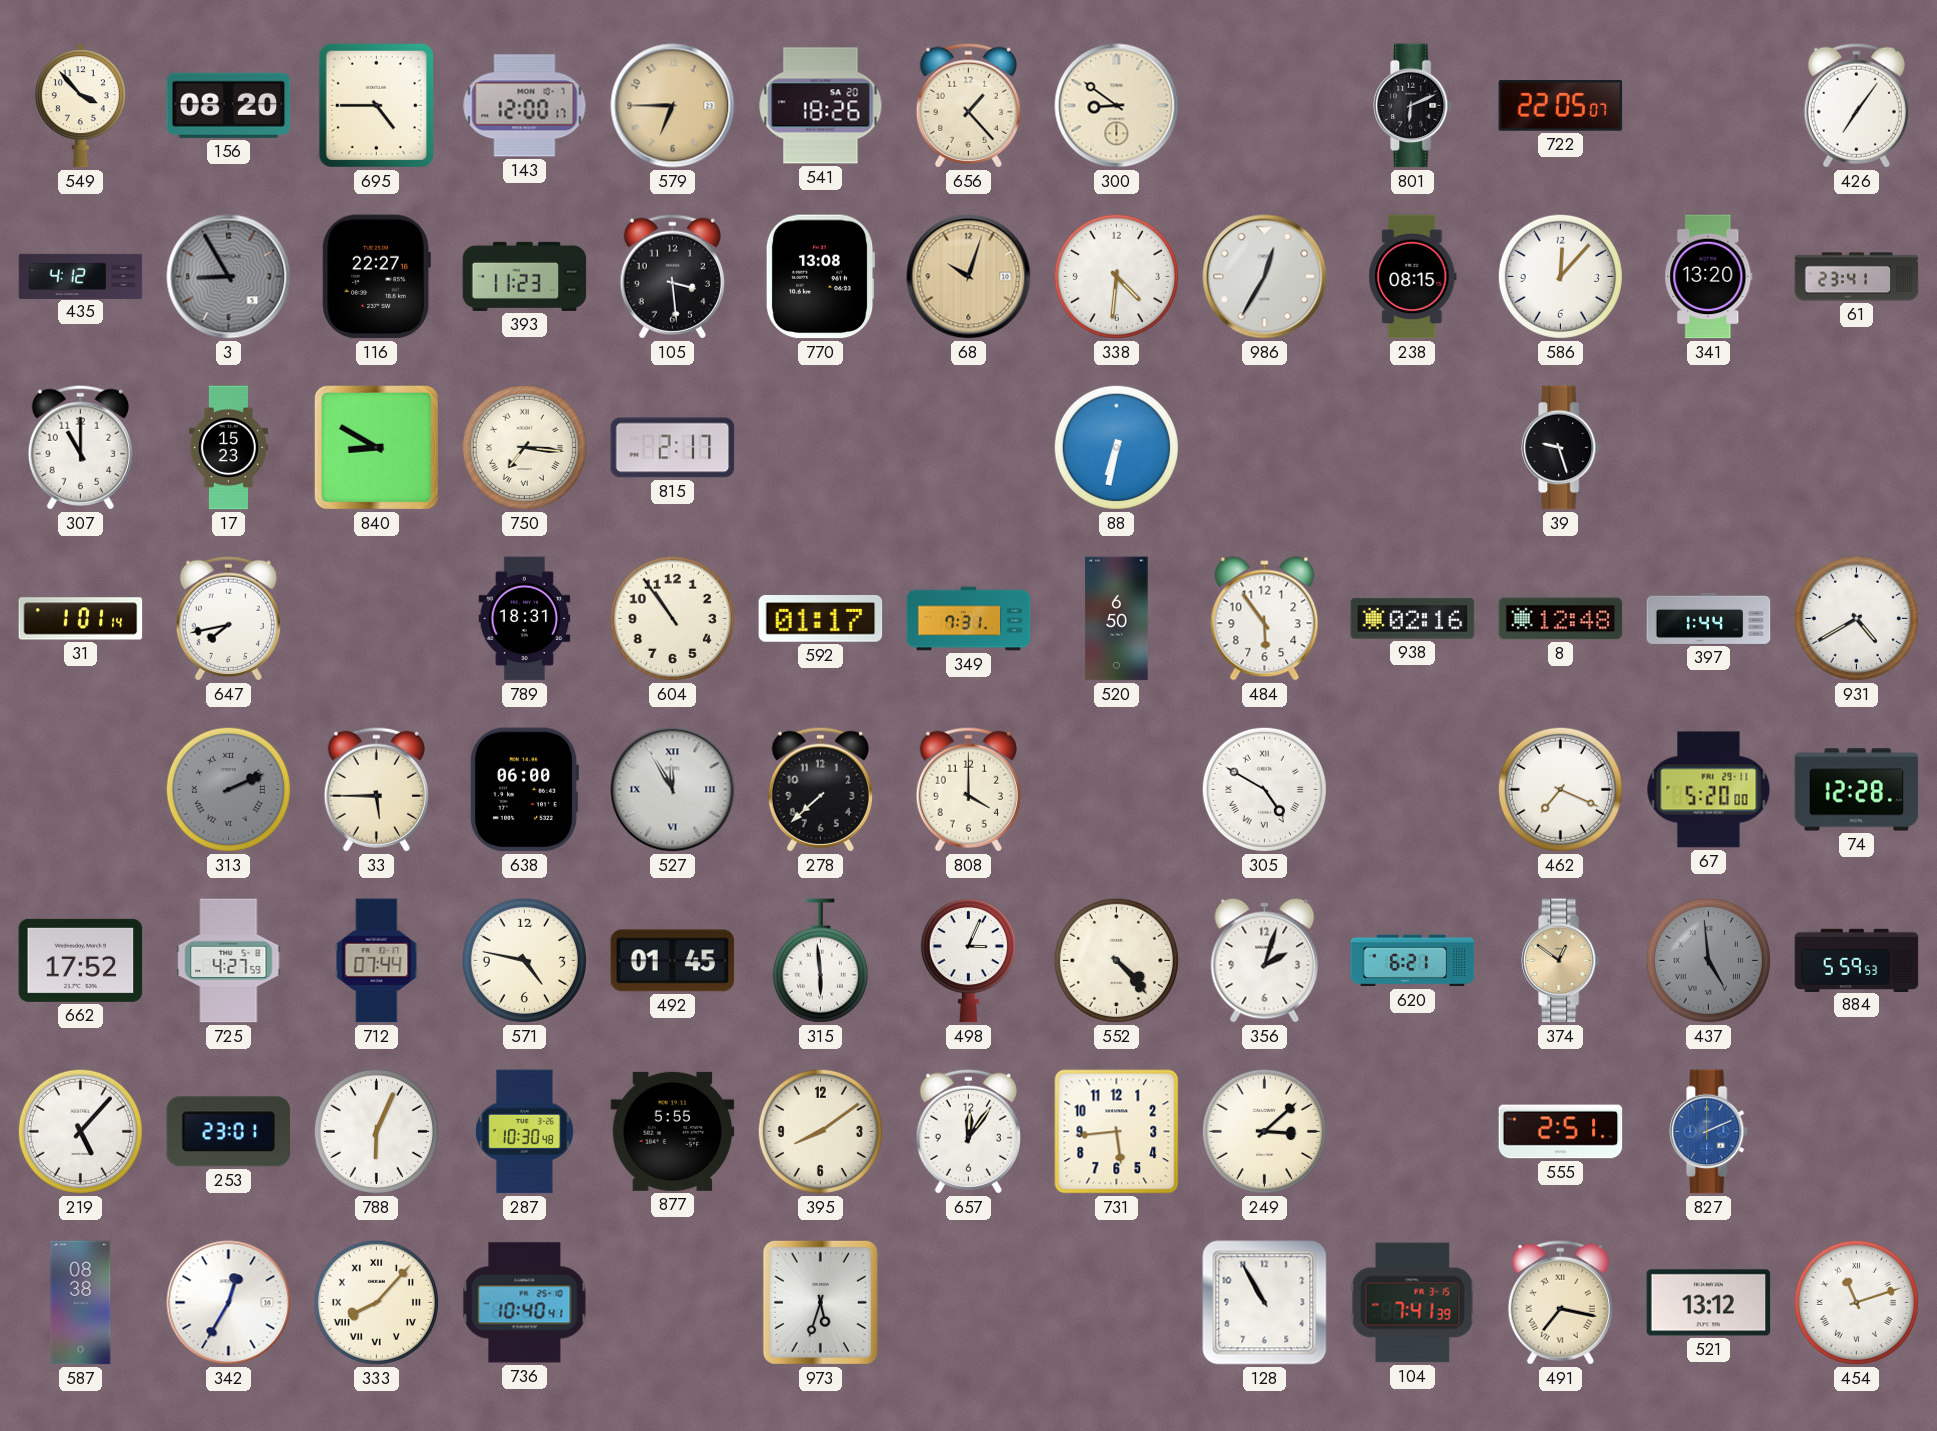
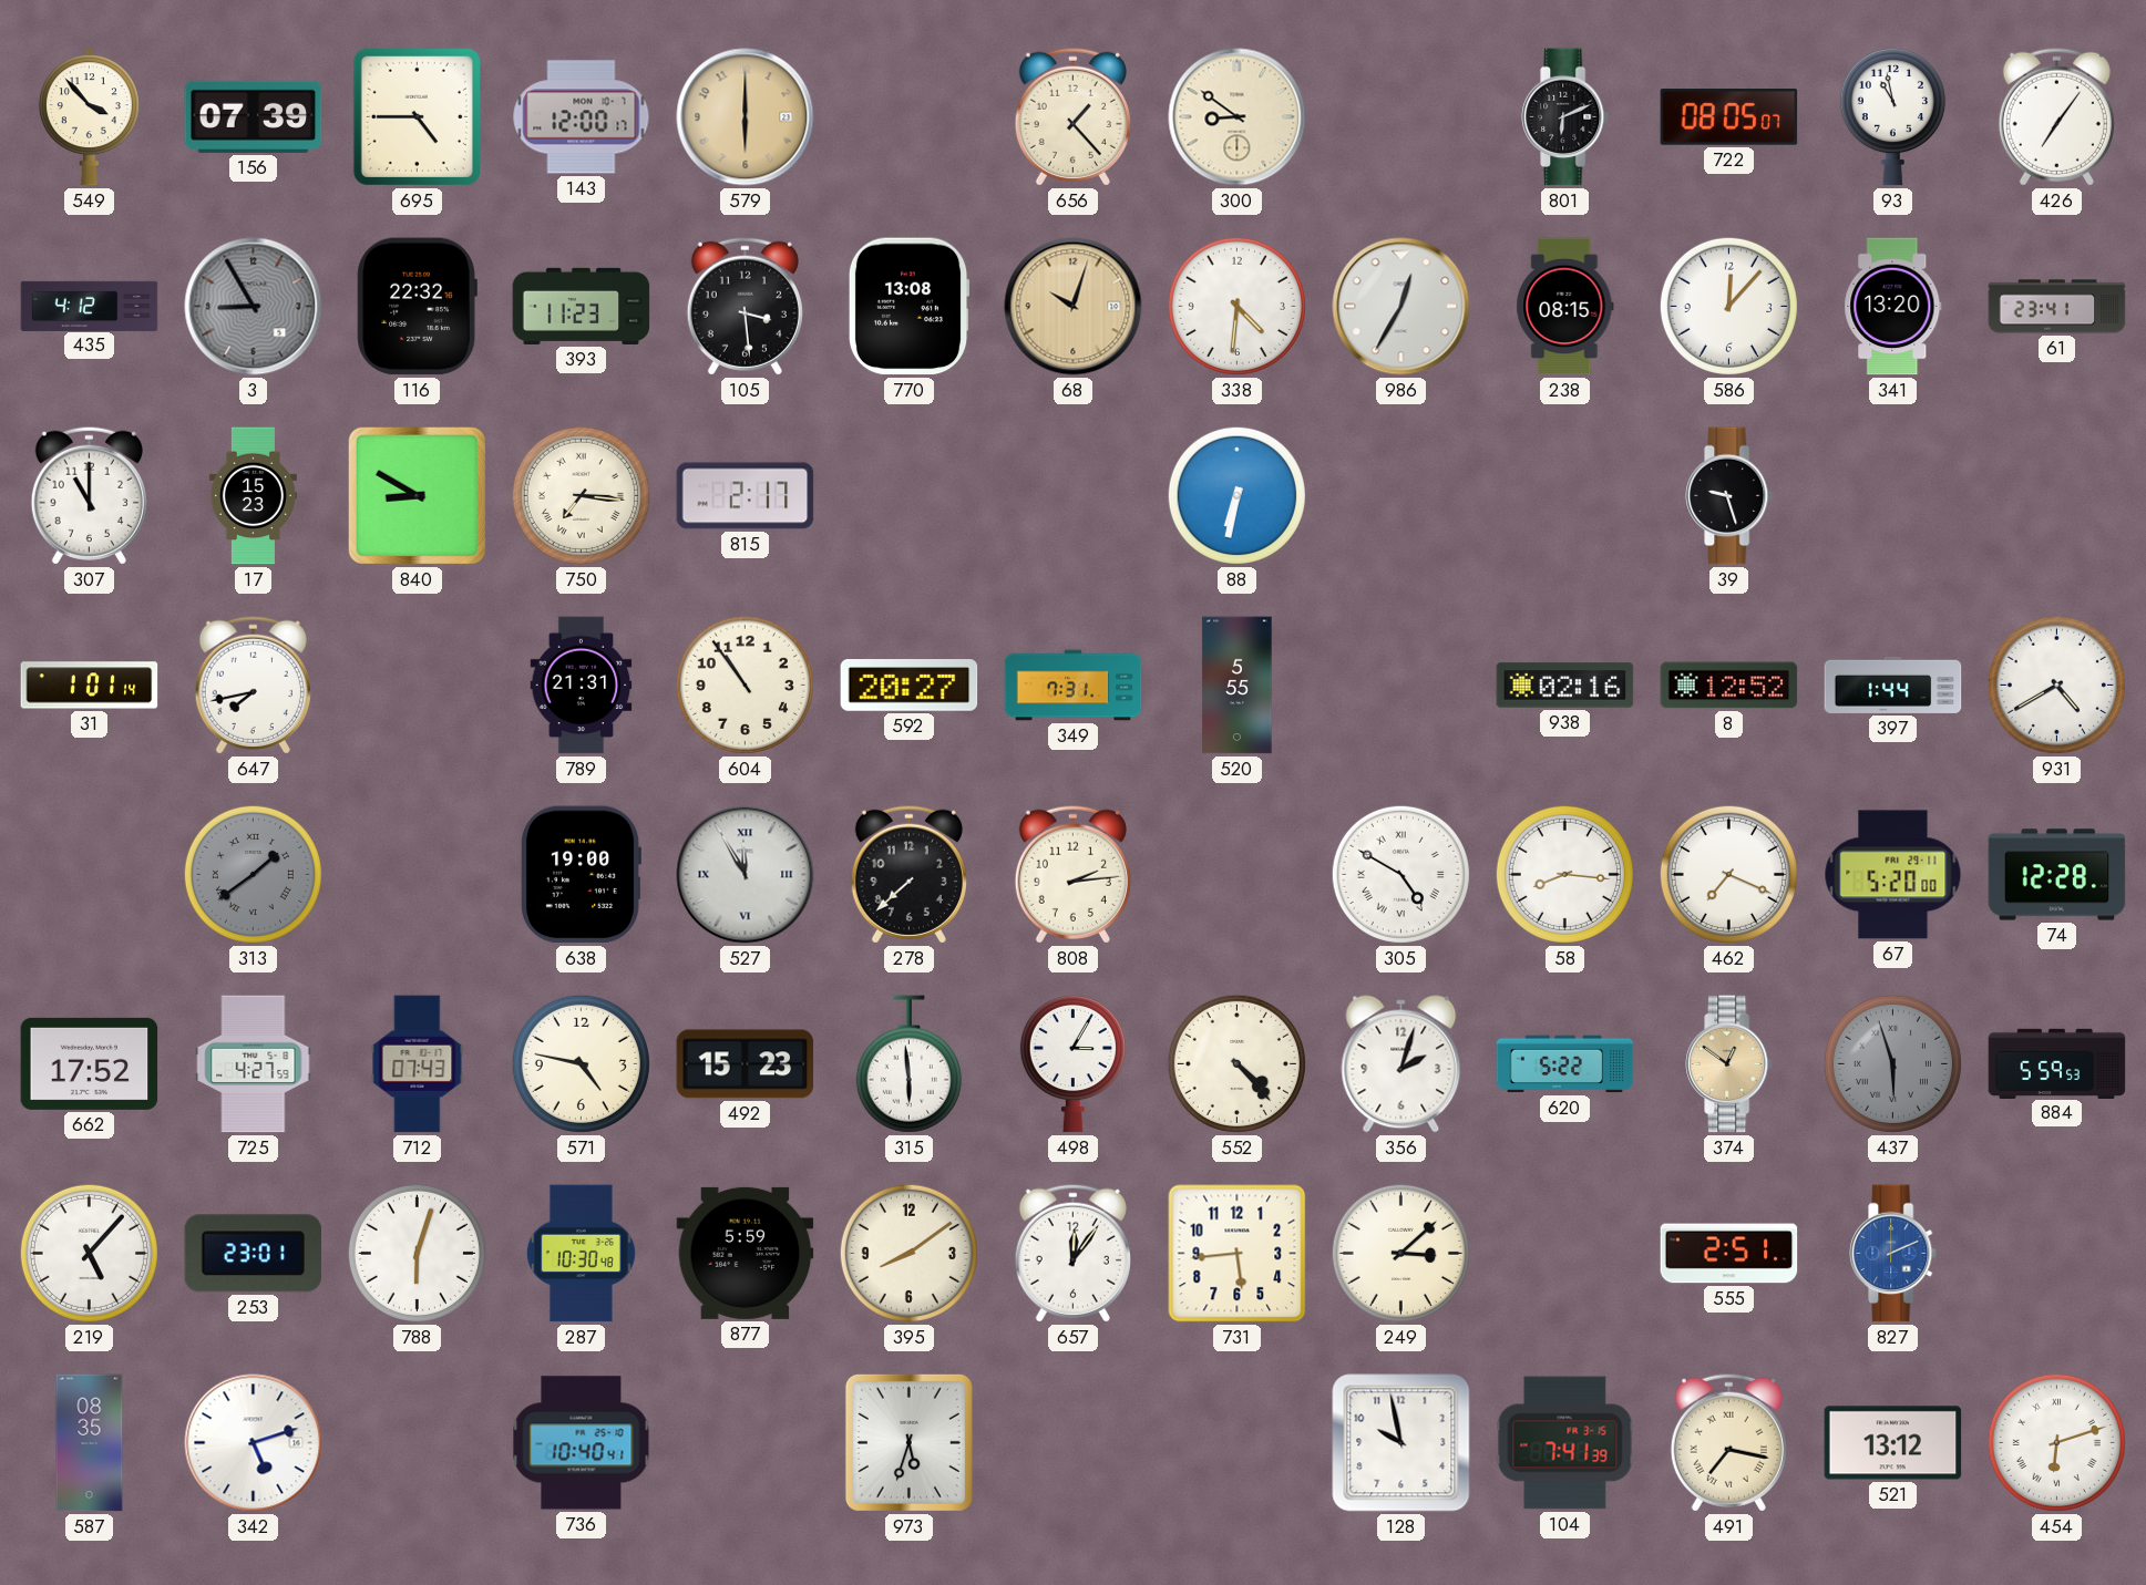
156: 08:20 -> 07:39 (254, 116)
579: 6:45 -> 6:00 (746, 117)
541: 18:26 -> none (821, 106)
722: 22:05 -> 08:05 (1729, 117)
93: none -> 10:58 (1892, 116)
116: 22:27 -> 22:32 (417, 307)
789: 18:31 -> 21:31 (582, 686)
592: 01:17 -> 20:27 (910, 686)
520: 6:50 -> 5:55 (1238, 686)
484: 5:54 -> none (1265, 619)
8: 12:48 -> 12:52 (1729, 686)
313: 2:11 -> 1:39 (253, 874)
33: 5:45 -> none (376, 789)
638: 06:00 -> 19:00 (581, 875)
808: 4:00 -> 2:14 (1072, 874)
58: none -> 8:16 (1564, 874)
712: 07:44 -> 07:43 (418, 1064)
492: 01:45 -> 15:23 (746, 1064)
498: 3:04 -> 3:05 (1072, 1063)
620: 6:21 -> 5:22 (1565, 1064)
437: 4:59 -> 5:57 (1892, 1063)
788: 6:04 -> 6:03 (417, 1253)
877: 5:55 -> 5:59 (746, 1253)
587: 08:38 -> 08:35 (90, 1443)
342: 12:35 -> 5:12 (254, 1443)
333: 8:07 -> none (376, 1302)
128: 10:55 -> 9:58 (1401, 1443)
454: 11:12 -> 6:12 (2056, 1442)
